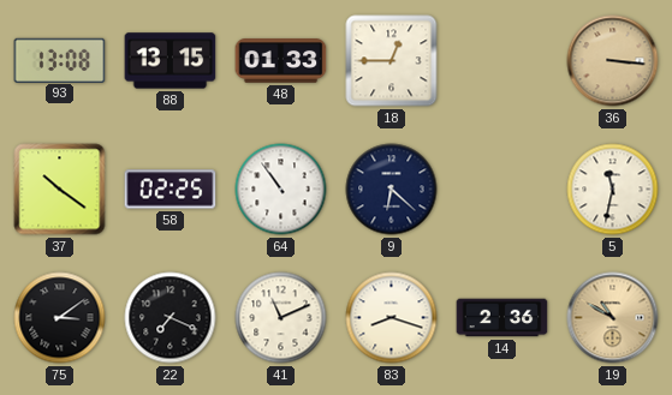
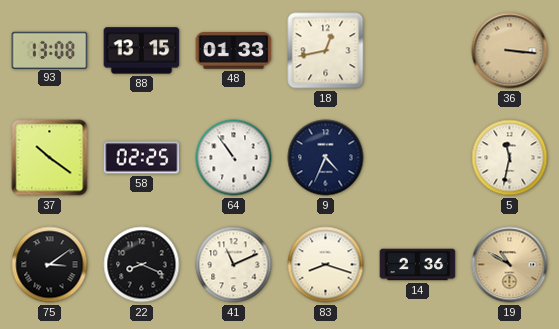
18: 12:45 -> 12:43 (326, 51)
9: 6:22 -> 4:34 (326, 158)
22: 7:19 -> 8:19 (142, 265)
